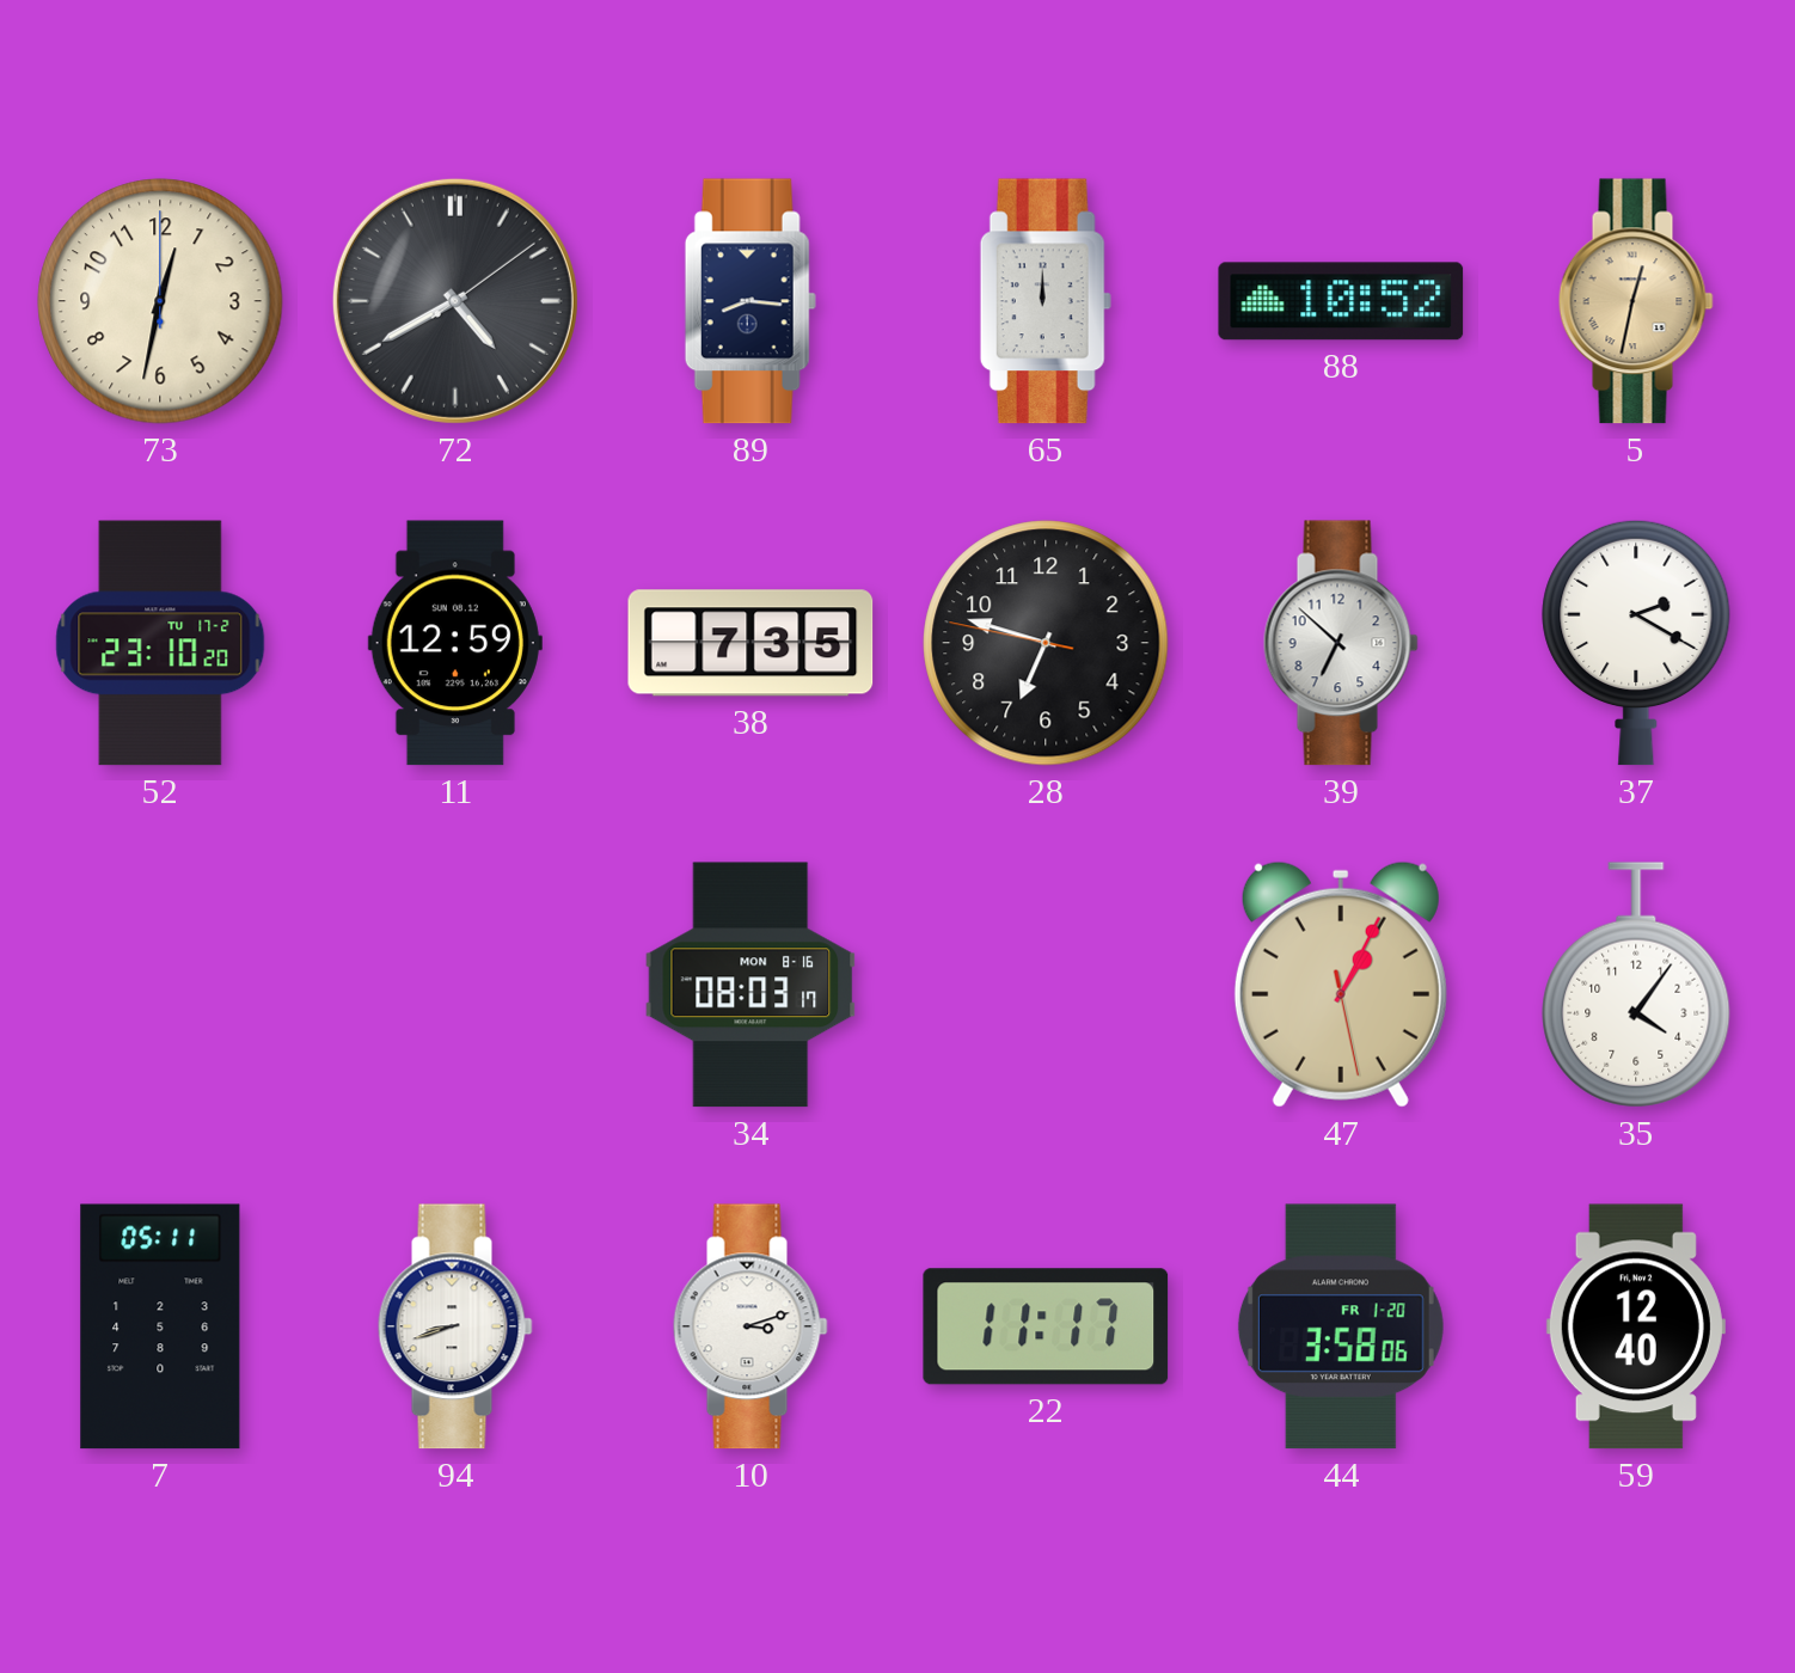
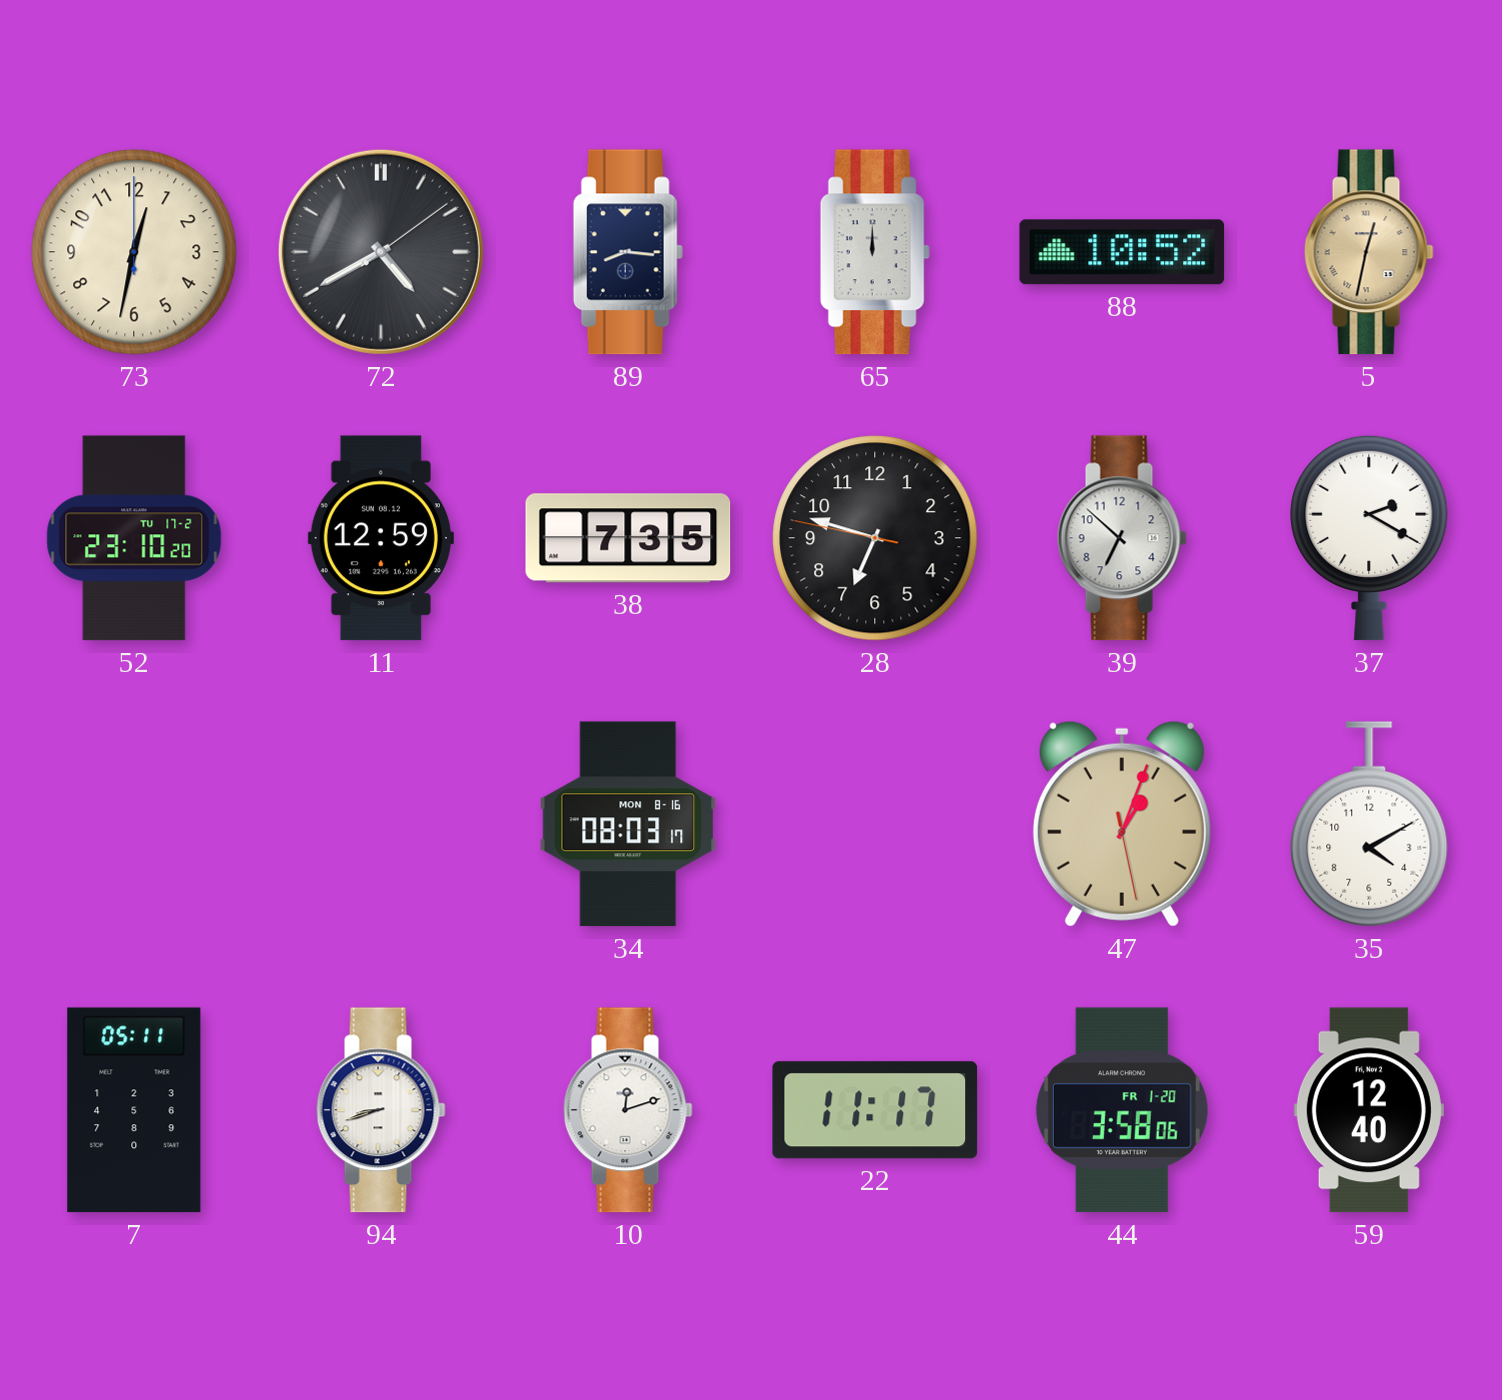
47: 1:04 -> 1:03 (1122, 824)
35: 4:06 -> 4:10 (1369, 824)
10: 3:12 -> 12:12 (628, 1110)
